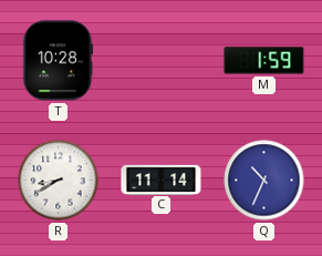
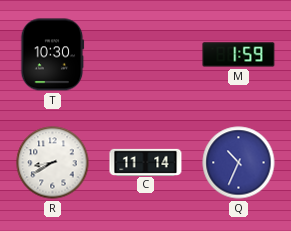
T: 10:28 -> 10:30 (52, 55)
